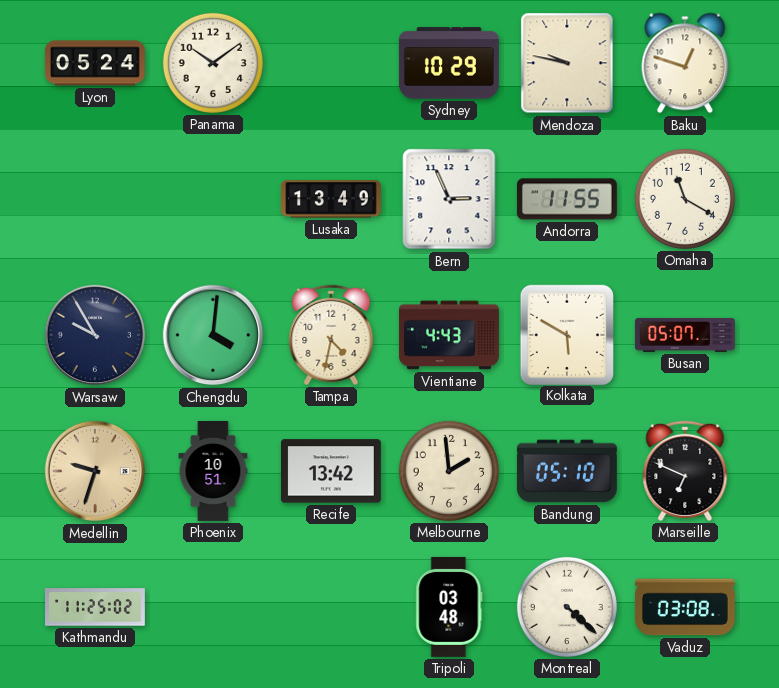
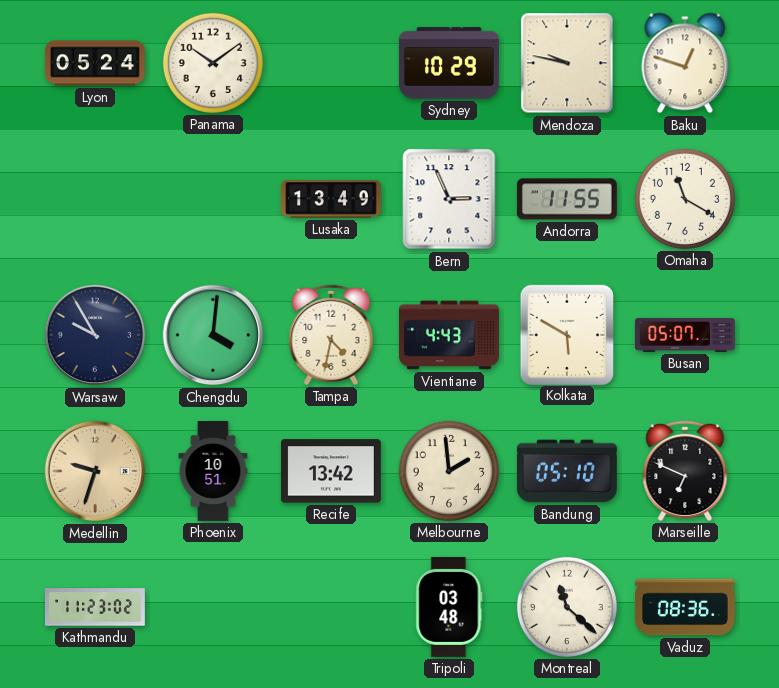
Kathmandu: 11:25 -> 11:23 (96, 607)
Montreal: 4:22 -> 11:22 (567, 607)
Vaduz: 03:08 -> 08:36 (685, 607)
